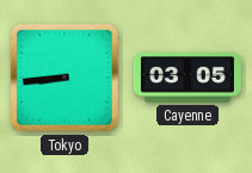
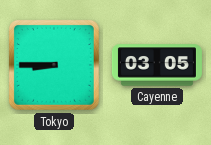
Tokyo: 8:44 -> 8:45 (54, 65)
